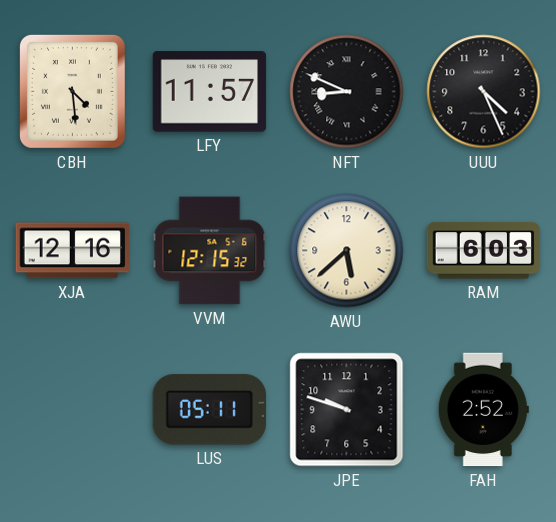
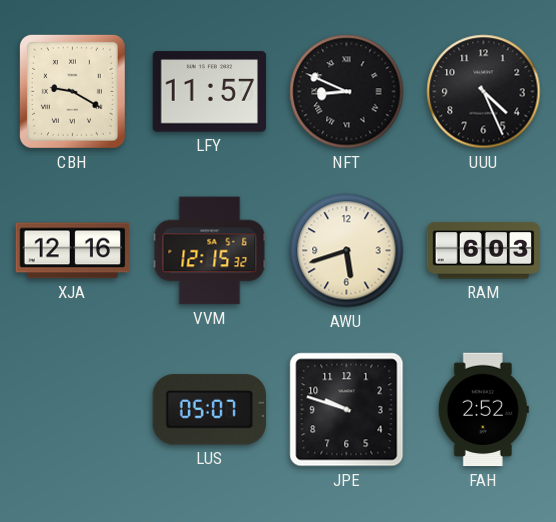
CBH: 4:29 -> 9:20 (72, 91)
AWU: 5:38 -> 5:42 (347, 251)
LUS: 05:11 -> 05:07 (209, 410)
